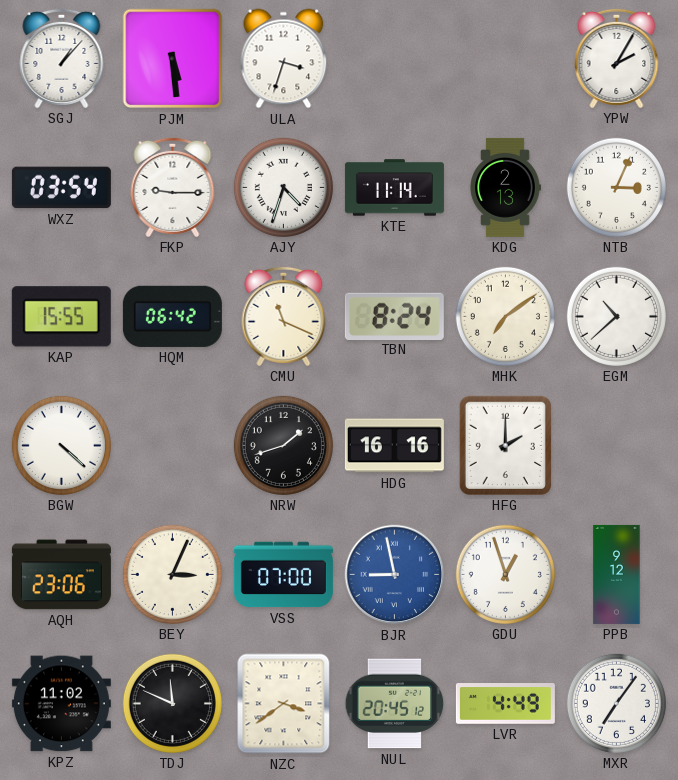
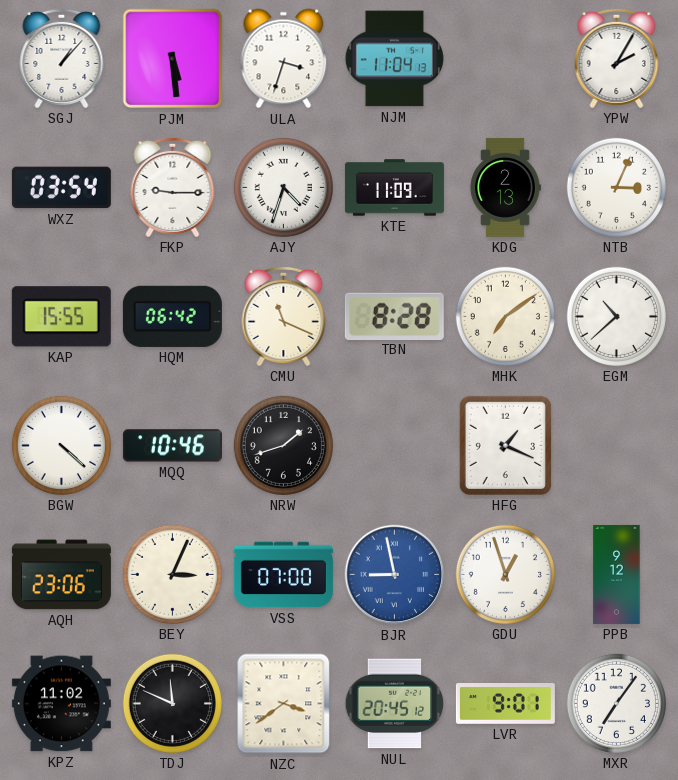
NJM: none -> 11:04 (394, 59)
KTE: 11:14 -> 11:09 (394, 188)
TBN: 8:24 -> 8:28 (394, 316)
MQQ: none -> 10:46 (172, 446)
HDG: 16:16 -> none (394, 446)
HFG: 2:00 -> 1:19 (505, 445)
LVR: 4:49 -> 9:01 (505, 704)
